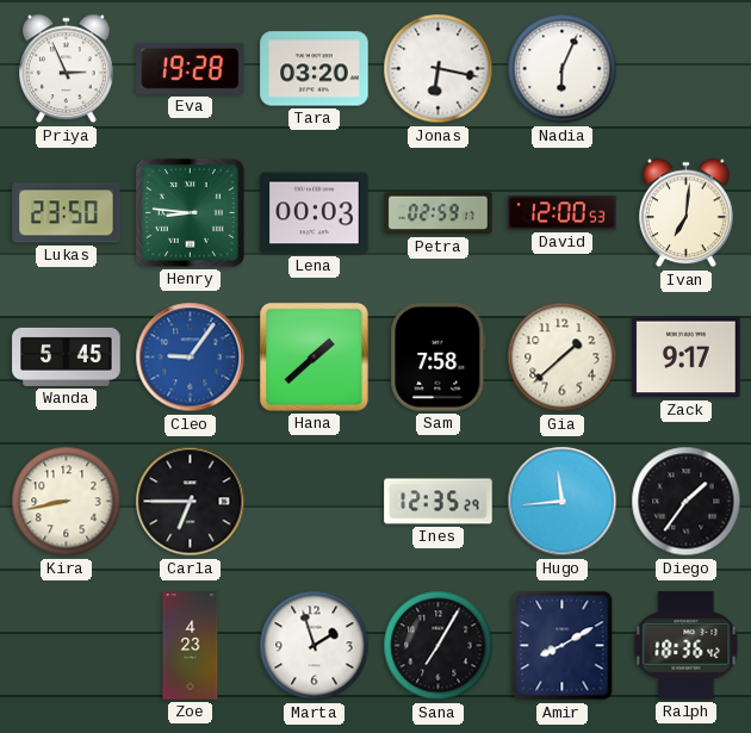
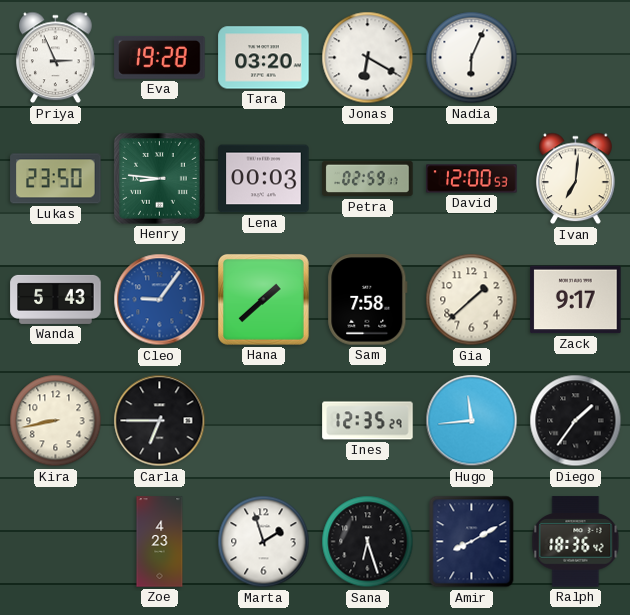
Jonas: 6:17 -> 6:20 (368, 58)
Wanda: 5:45 -> 5:43 (56, 299)
Sana: 7:05 -> 6:27 (368, 542)
